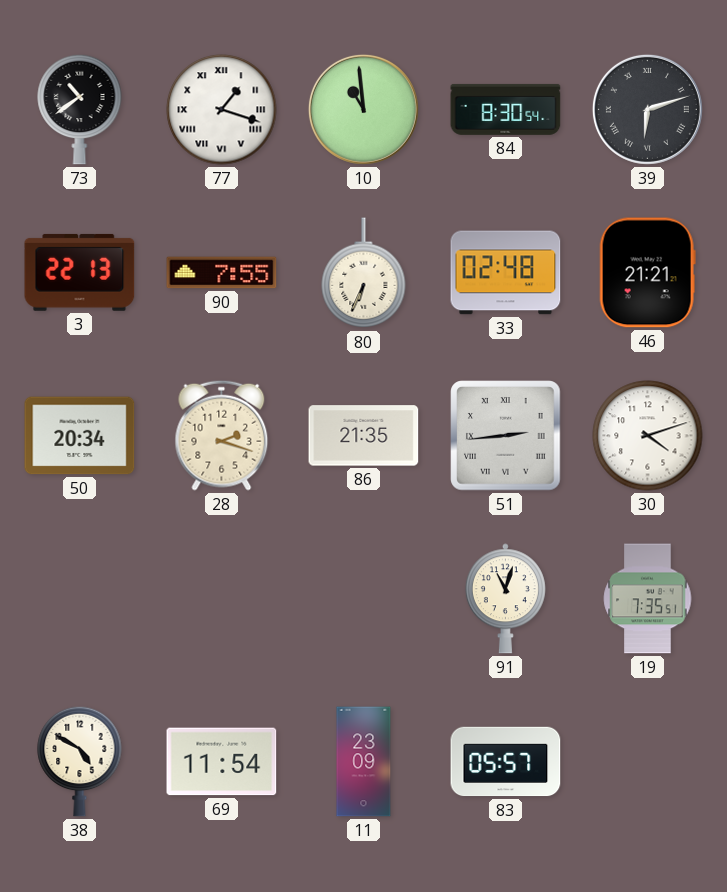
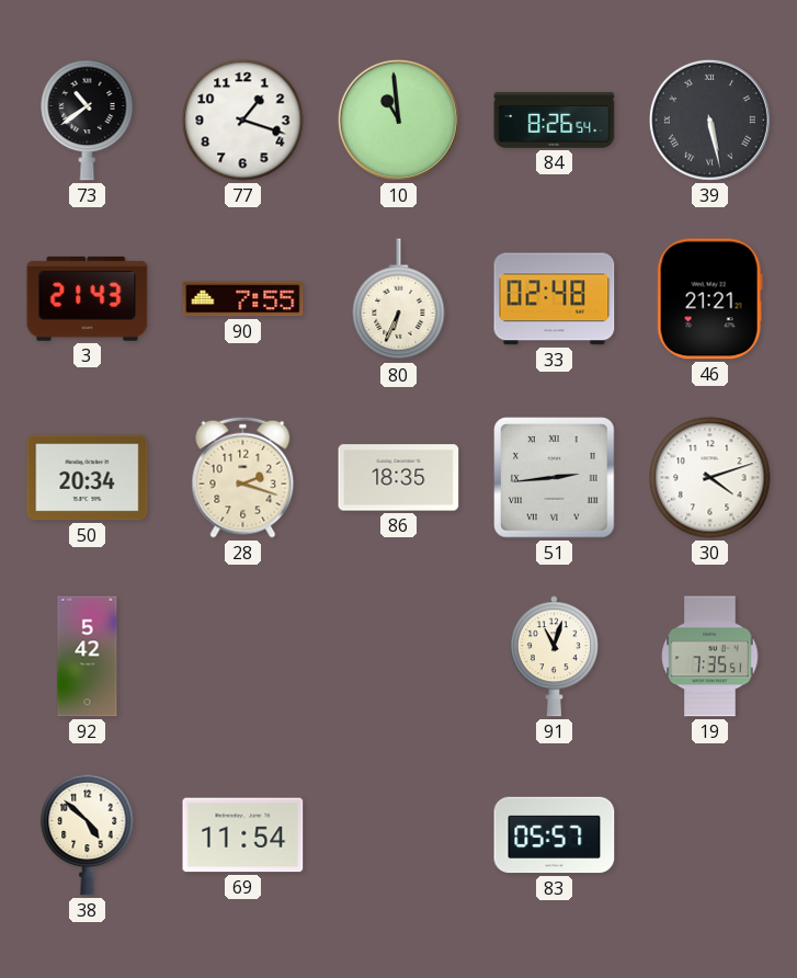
77 numerals: Roman -> Arabic (243, 121)
84: 8:30 -> 8:26 (555, 120)
39: 6:12 -> 5:28 (709, 120)
3: 22:13 -> 21:43 (88, 298)
86: 21:35 -> 18:35 (399, 478)
92: none -> 5:42 (88, 657)
38: 4:50 -> 4:52 (88, 834)
11: 23:09 -> none (364, 762)
